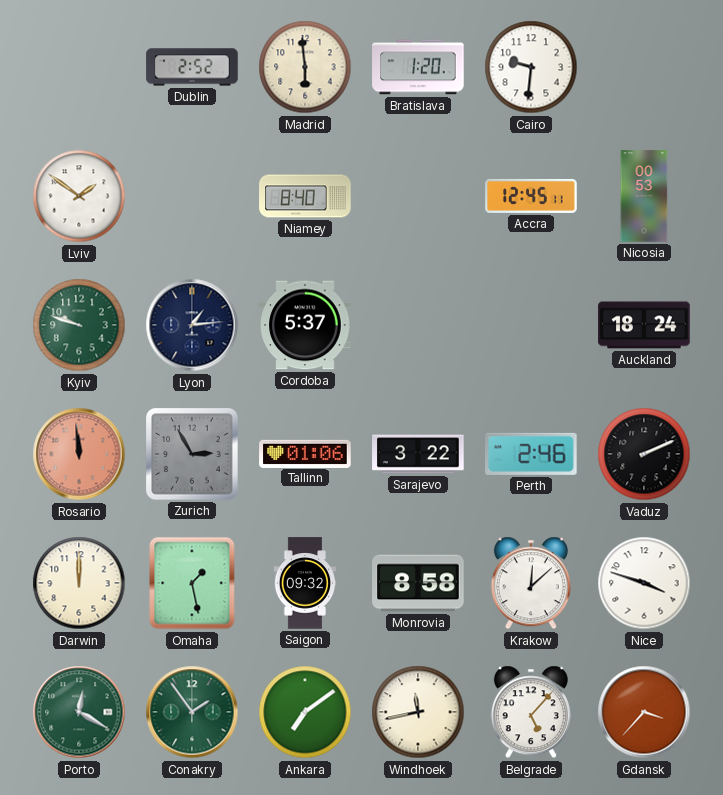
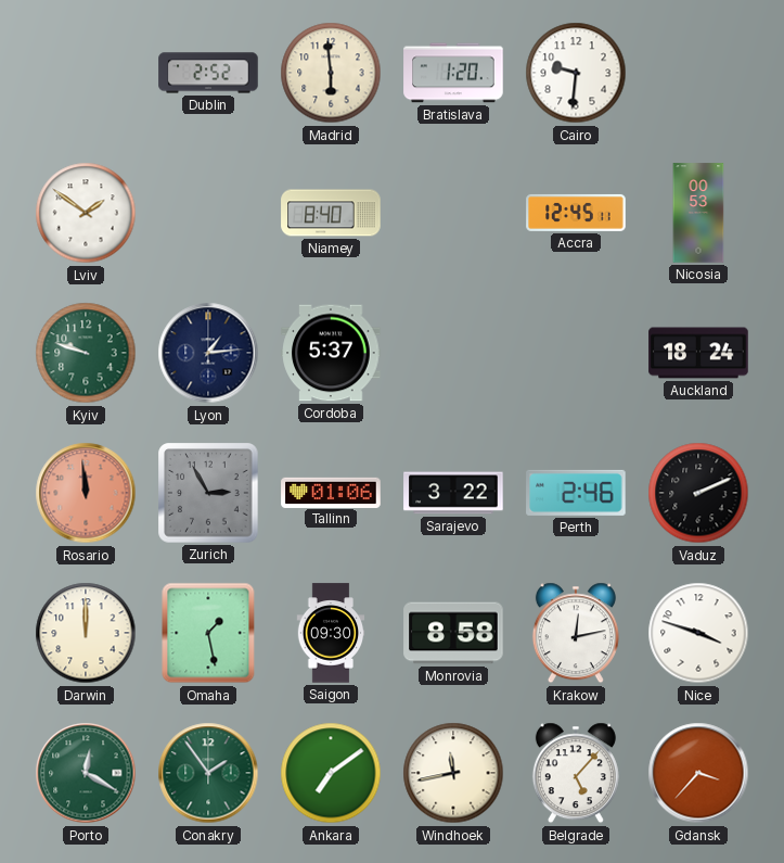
Saigon: 09:32 -> 09:30 (331, 633)
Krakow: 12:08 -> 12:13 (576, 633)
